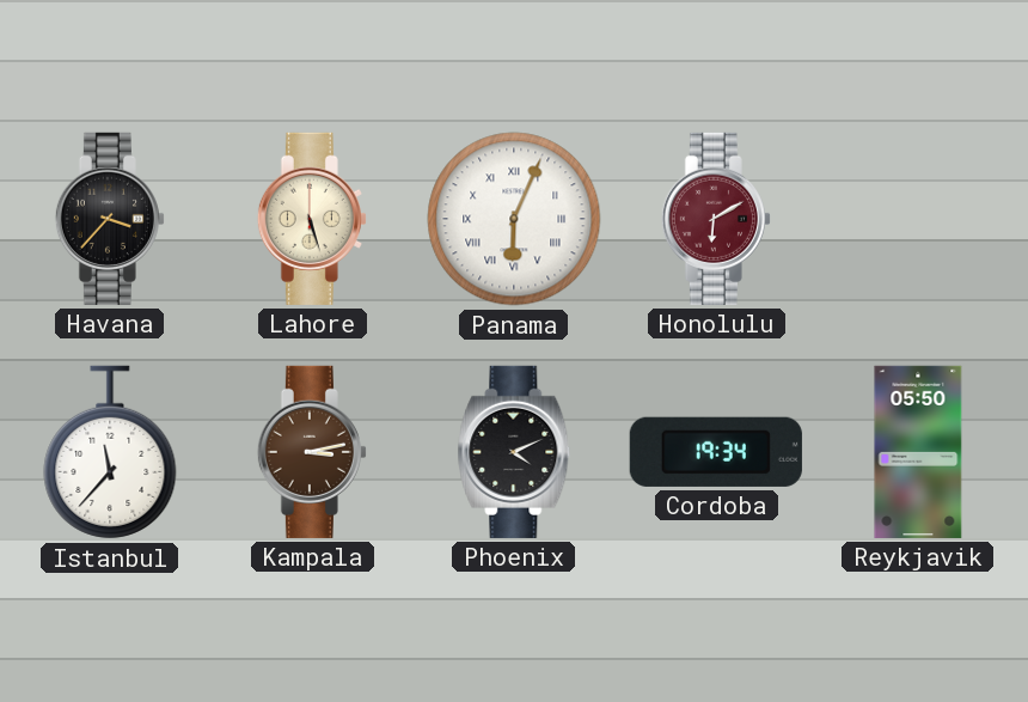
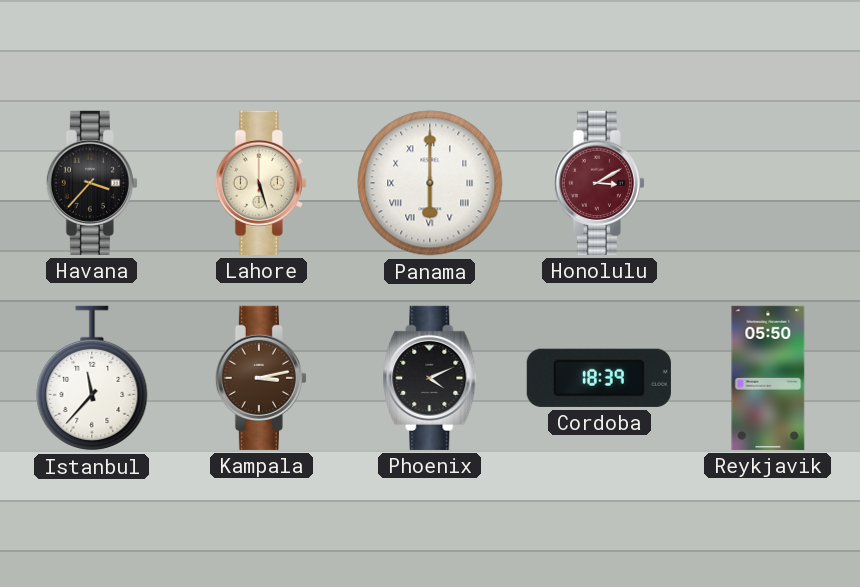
Panama: 6:04 -> 6:00 (430, 183)
Honolulu: 6:10 -> 3:10 (599, 183)
Cordoba: 19:34 -> 18:39 (599, 378)
